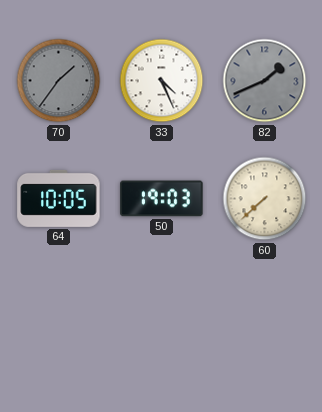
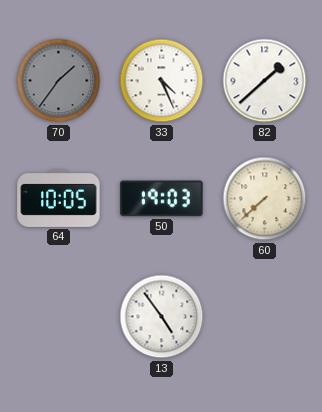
82: 1:41 -> 1:38 (265, 81)
82 dial: grey -> white (265, 81)
13: none -> 4:54 (162, 317)
